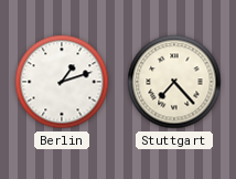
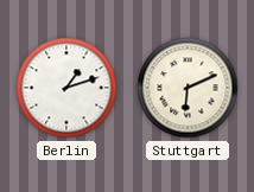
Stuttgart: 7:23 -> 6:11 (188, 88)
